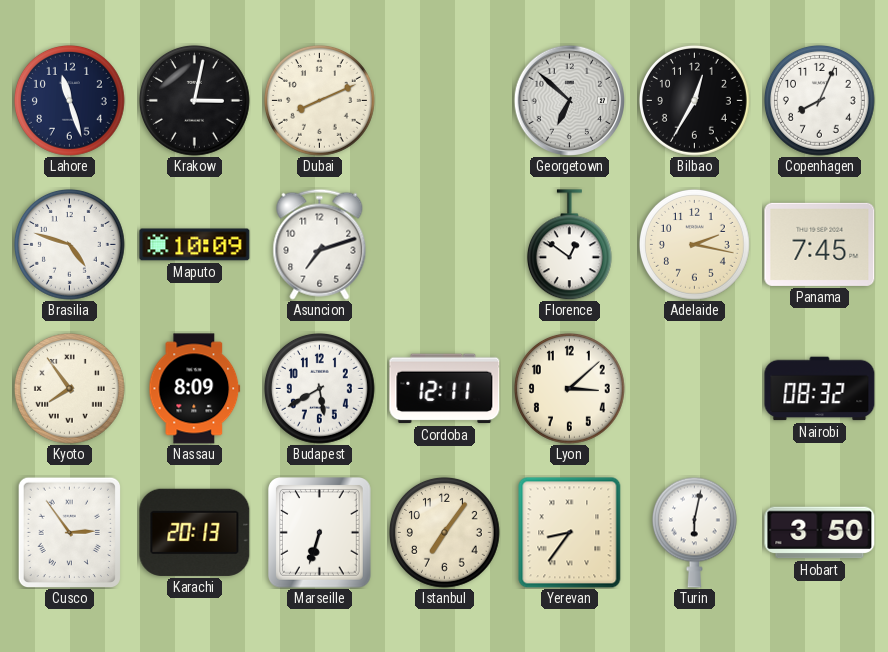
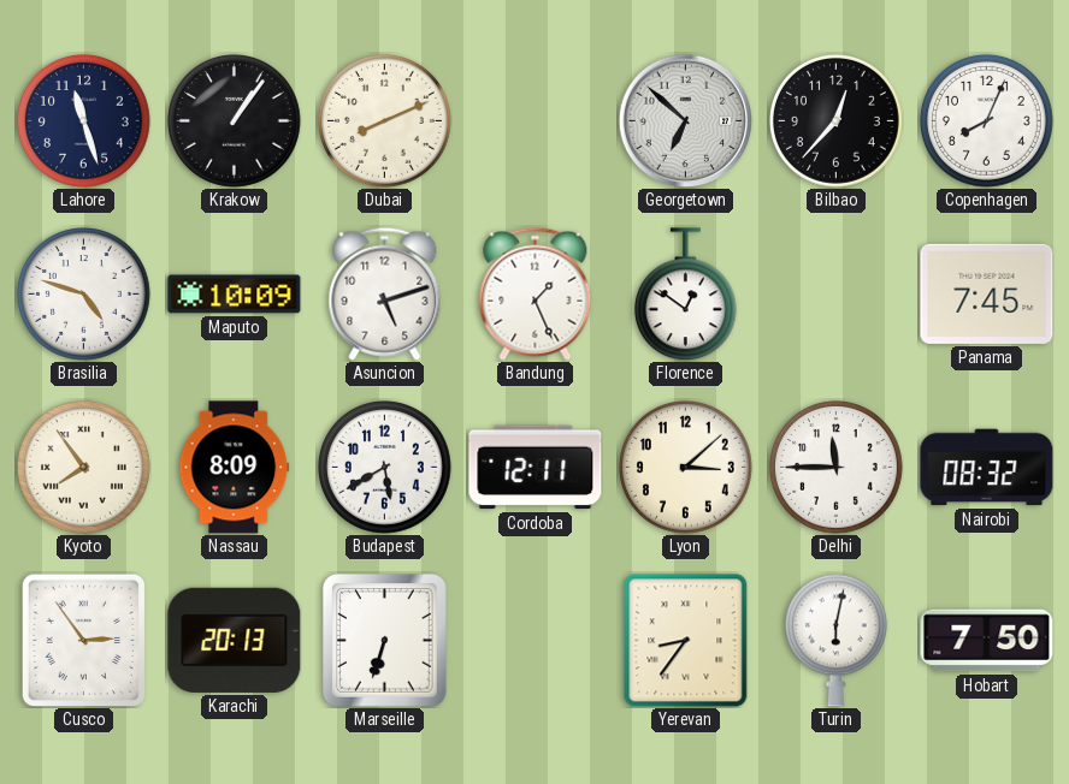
Krakow: 3:02 -> 1:06 (234, 120)
Bilbao: 12:35 -> 12:37 (835, 120)
Asuncion: 7:12 -> 5:12 (385, 293)
Bandung: none -> 1:26 (536, 293)
Adelaide: 2:17 -> none (694, 244)
Delhi: none -> 11:45 (835, 467)
Istanbul: 7:06 -> none (444, 532)
Hobart: 3:50 -> 7:50 (987, 641)
